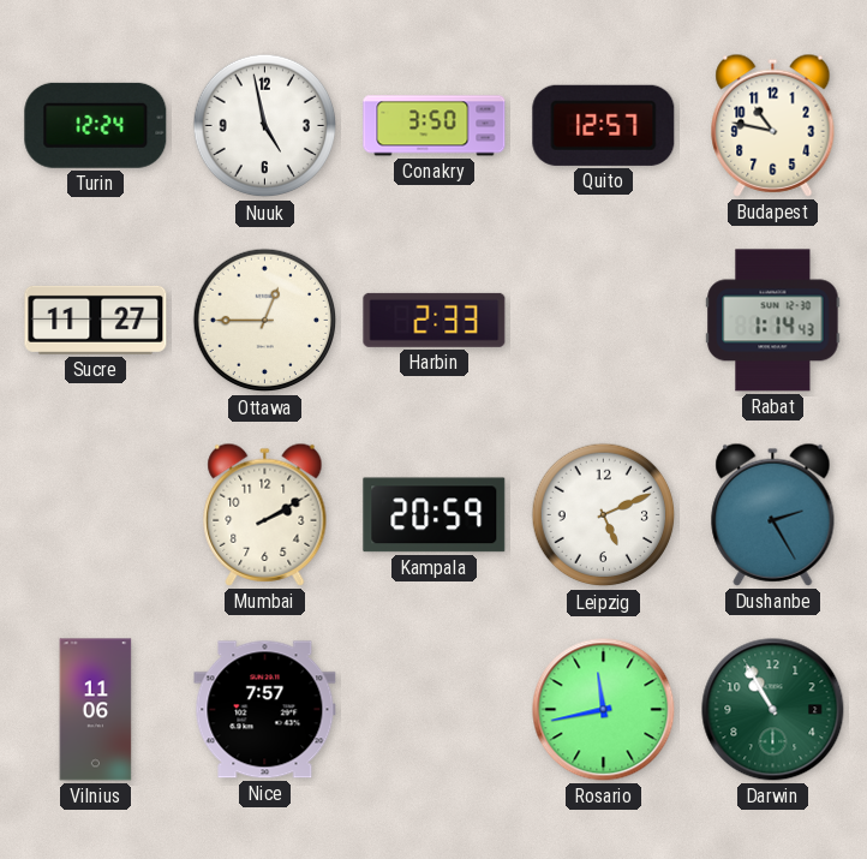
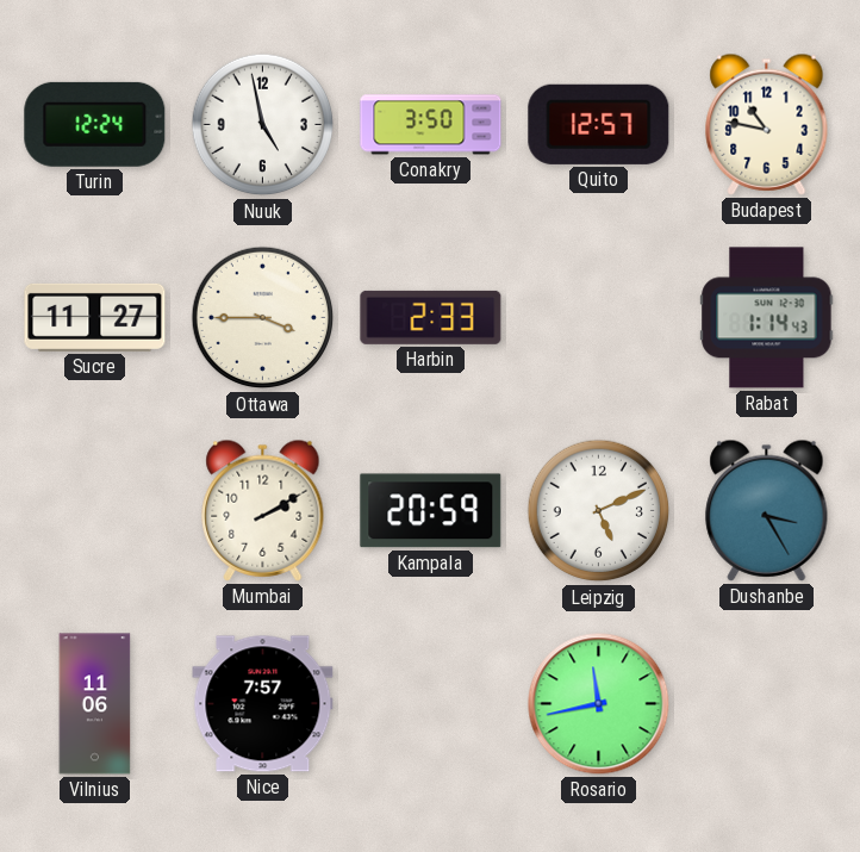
Ottawa: 12:45 -> 3:45 (263, 318)
Dushanbe: 2:25 -> 3:25 (767, 510)
Darwin: 10:55 -> none (773, 710)
